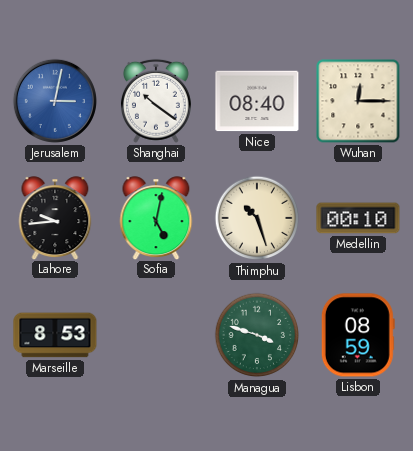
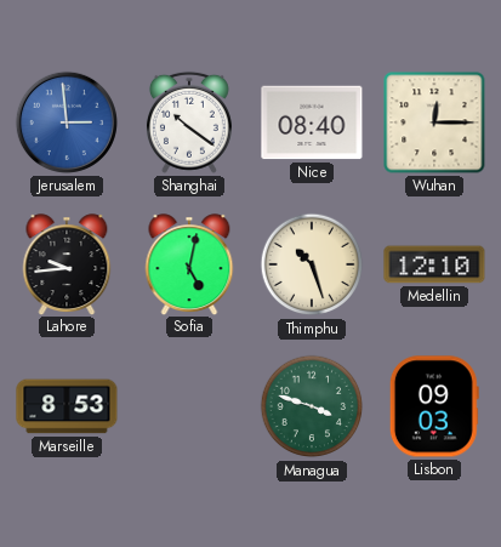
Jerusalem: 3:02 -> 2:59 (67, 122)
Medellin: 00:10 -> 12:10 (434, 264)
Lisbon: 08:59 -> 09:03 (434, 406)
